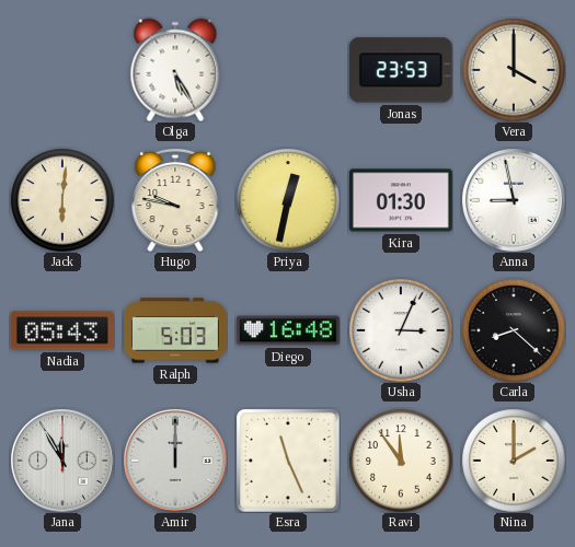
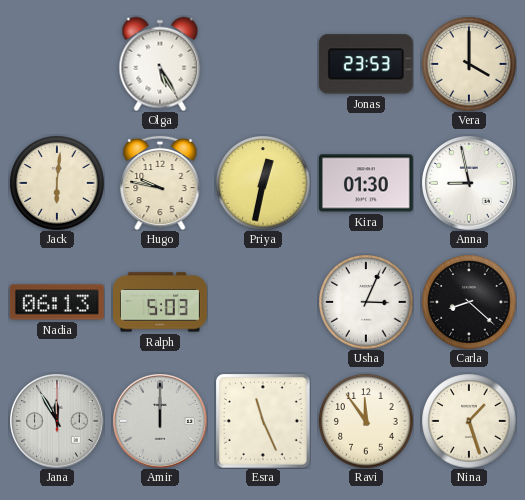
Nadia: 05:43 -> 06:13 (57, 302)
Diego: 16:48 -> none (289, 330)
Nina: 2:00 -> 1:27 (469, 421)
